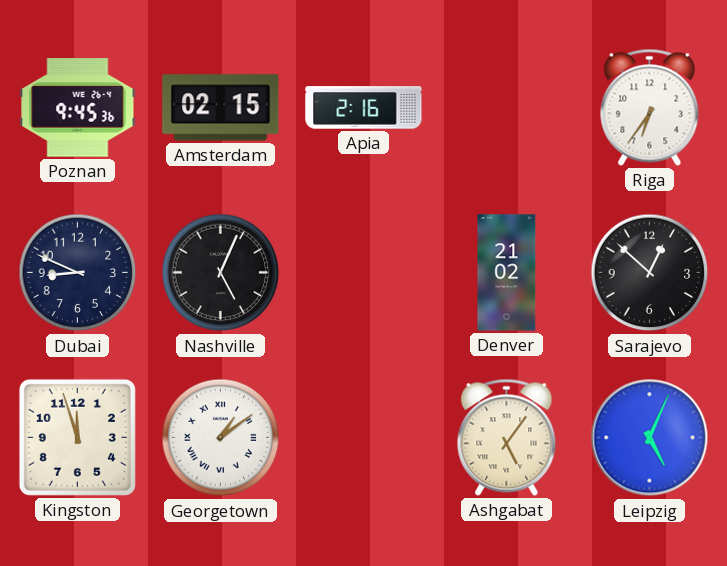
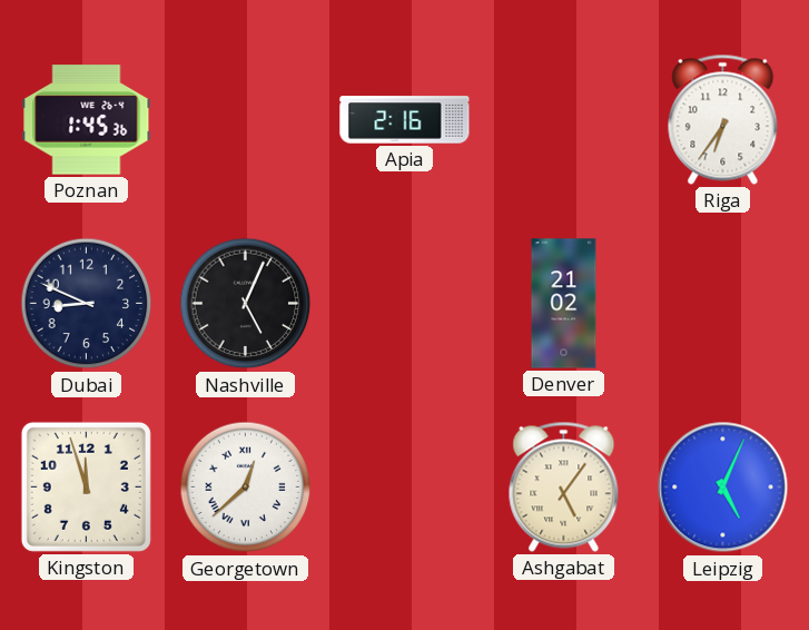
Poznan: 9:45 -> 1:45 (87, 120)
Amsterdam: 02:15 -> none (221, 108)
Sarajevo: 12:52 -> none (650, 273)
Georgetown: 1:09 -> 12:38 (246, 488)
